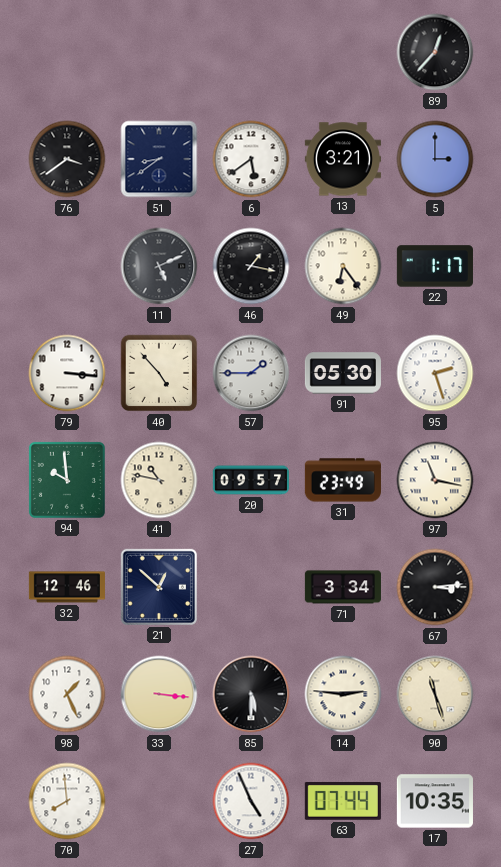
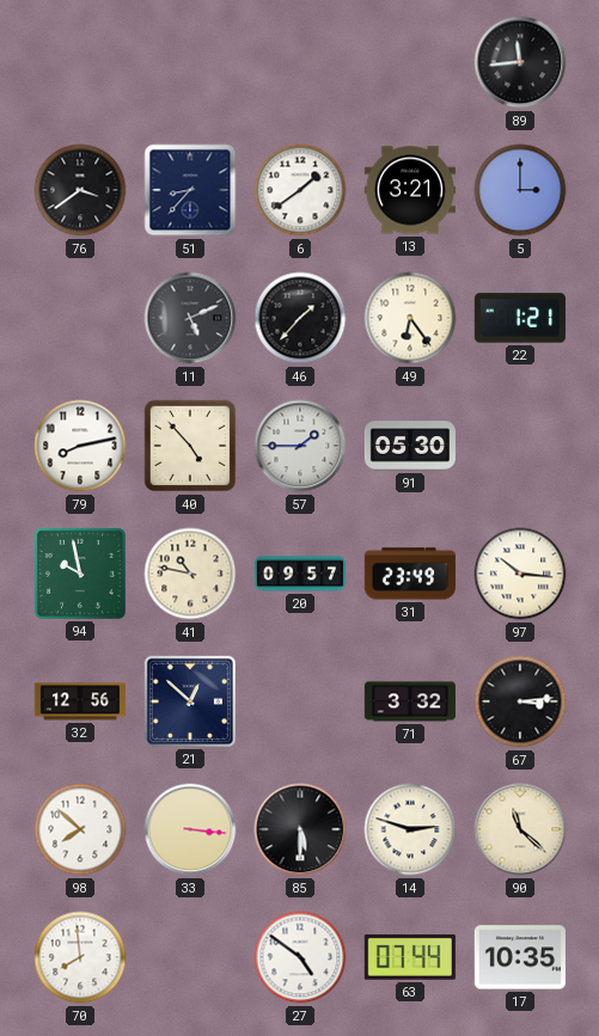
89: 12:37 -> 11:44 (520, 62)
51: 8:39 -> 8:37 (190, 190)
6: 5:39 -> 1:39 (300, 190)
46: 1:17 -> 1:37 (300, 318)
22: 1:17 -> 1:21 (520, 318)
79: 3:16 -> 8:13 (80, 446)
95: 2:27 -> none (435, 373)
94: 9:59 -> 9:58 (80, 574)
97: 11:17 -> 10:16 (520, 574)
32: 12:46 -> 12:56 (80, 701)
71: 3:34 -> 3:32 (410, 701)
98: 1:26 -> 7:52 (80, 829)
14: 2:46 -> 2:48 (410, 829)
90: 11:27 -> 11:22 (520, 829)
27: 4:56 -> 4:51 (300, 957)
